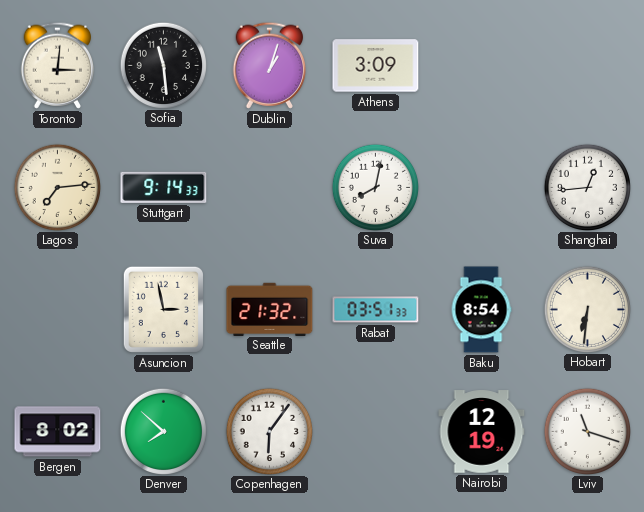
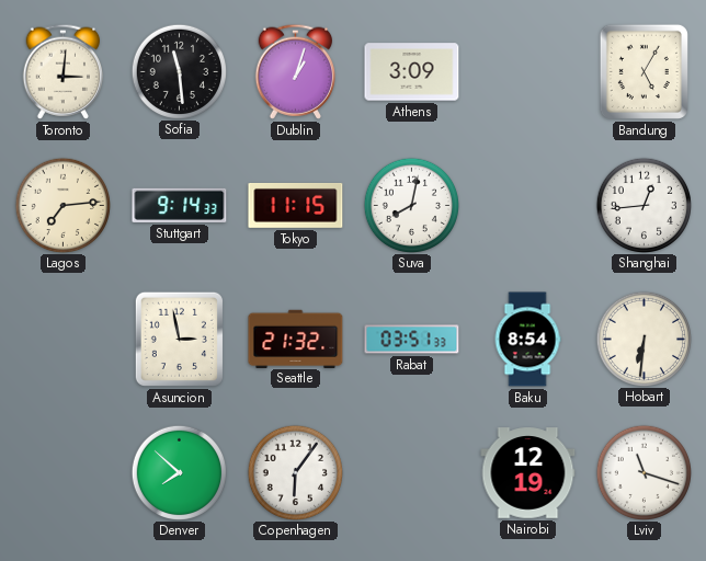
Bandung: none -> 5:05 (644, 71)
Tokyo: none -> 11:15 (296, 205)
Bergen: 8:02 -> none (58, 432)
